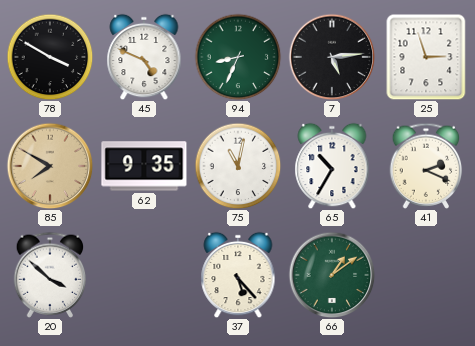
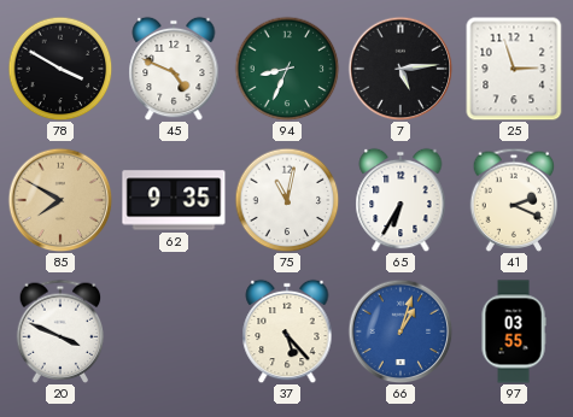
65: 10:35 -> 6:35 (400, 200)
20: 3:52 -> 3:49 (60, 331)
66: 1:09 -> 1:03 (400, 331)
66 dial: green -> blue (400, 331)
97: none -> 03:55 (514, 331)
